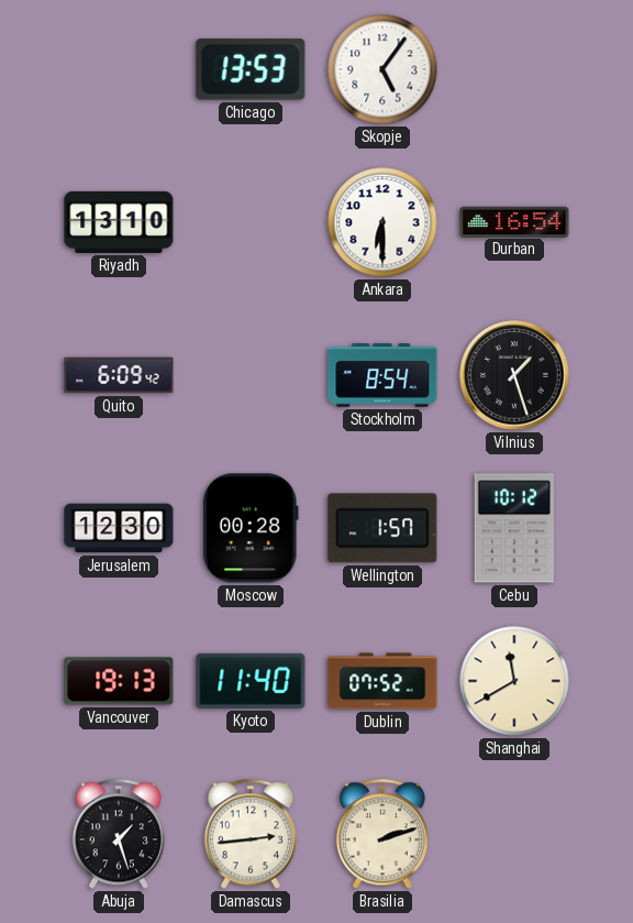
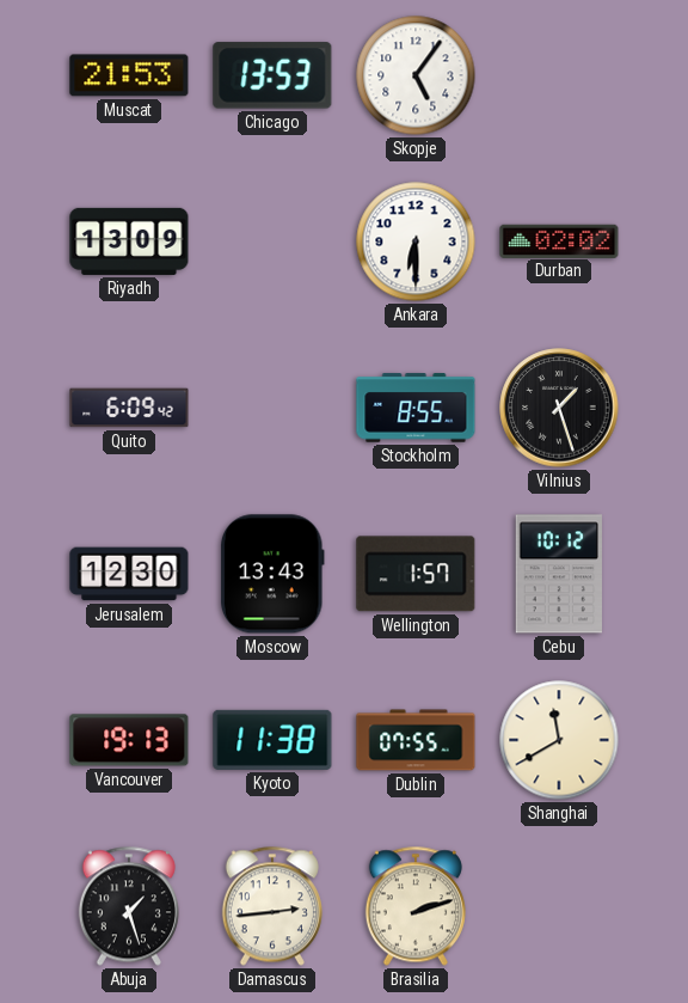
Muscat: none -> 21:53 (129, 75)
Riyadh: 13:10 -> 13:09 (129, 241)
Durban: 16:54 -> 02:02 (559, 240)
Stockholm: 8:54 -> 8:55 (416, 408)
Moscow: 00:28 -> 13:43 (272, 574)
Kyoto: 11:40 -> 11:38 (272, 740)
Dublin: 07:52 -> 07:55 (416, 740)
